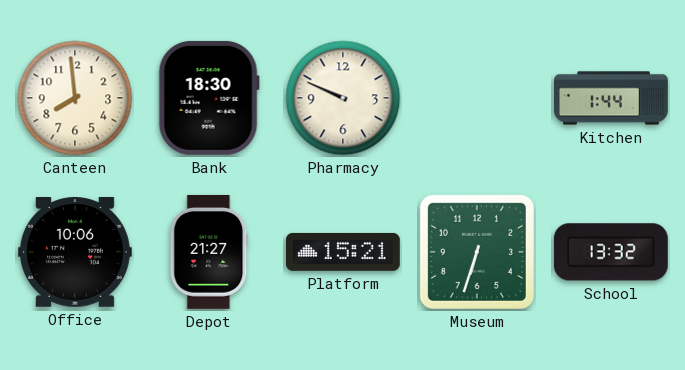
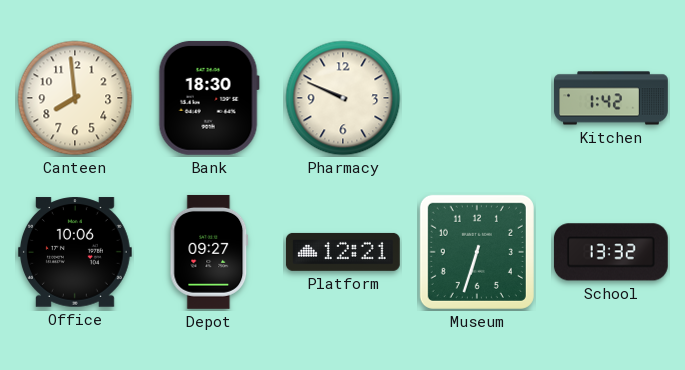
Kitchen: 1:44 -> 1:42 (612, 98)
Depot: 21:27 -> 09:27 (209, 252)
Platform: 15:21 -> 12:21 (343, 252)
